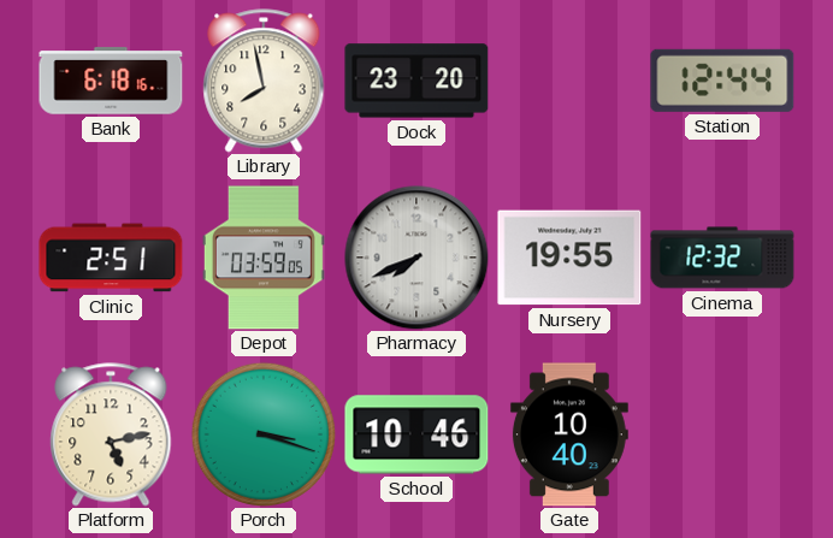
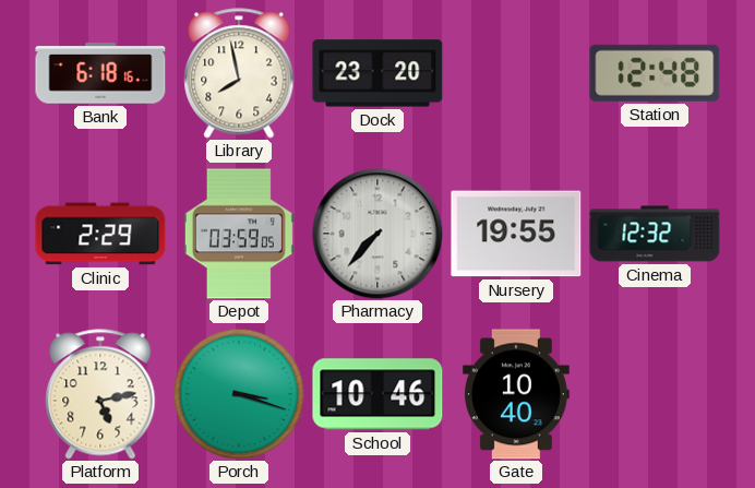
Station: 12:44 -> 12:48 (655, 73)
Clinic: 2:51 -> 2:29 (100, 234)
Pharmacy: 7:41 -> 7:37 (377, 234)
